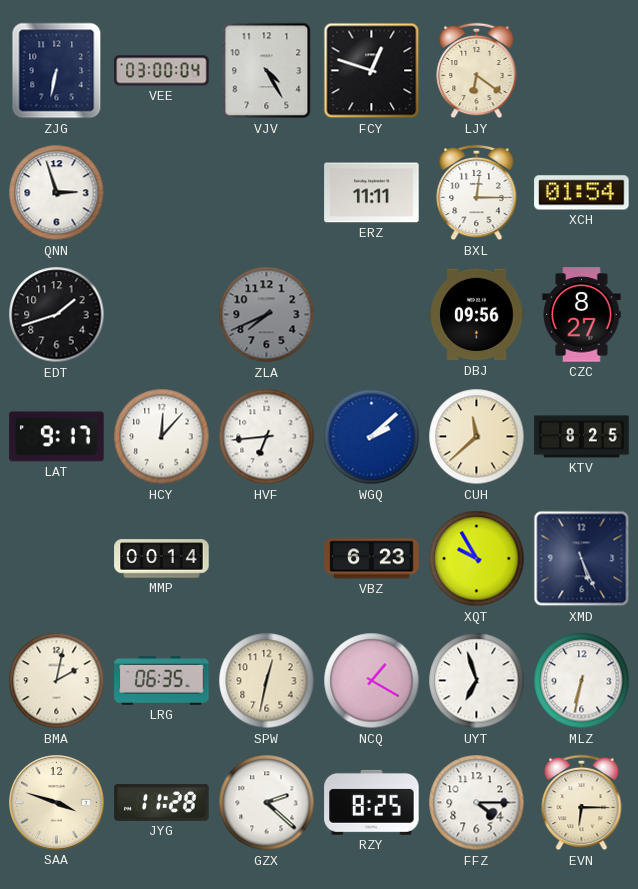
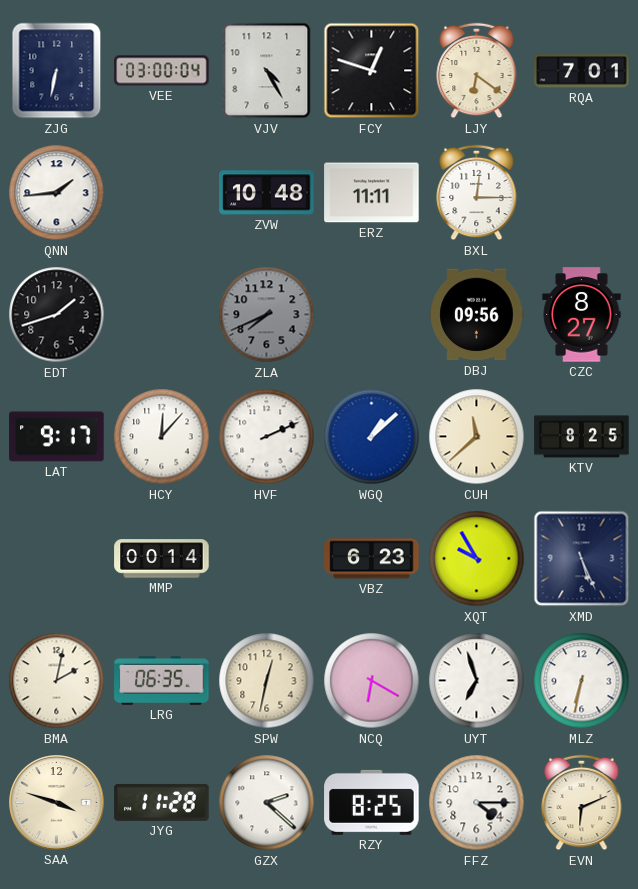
RQA: none -> 7:01 (582, 71)
QNN: 2:57 -> 1:44 (57, 193)
ZVW: none -> 10:48 (267, 193)
XCH: 01:54 -> none (582, 193)
HVF: 6:44 -> 2:11 (267, 437)
WGQ: 2:08 -> 1:08 (372, 437)
NCQ: 1:20 -> 6:20 (372, 681)
EVN: 6:15 -> 6:11 (582, 803)
